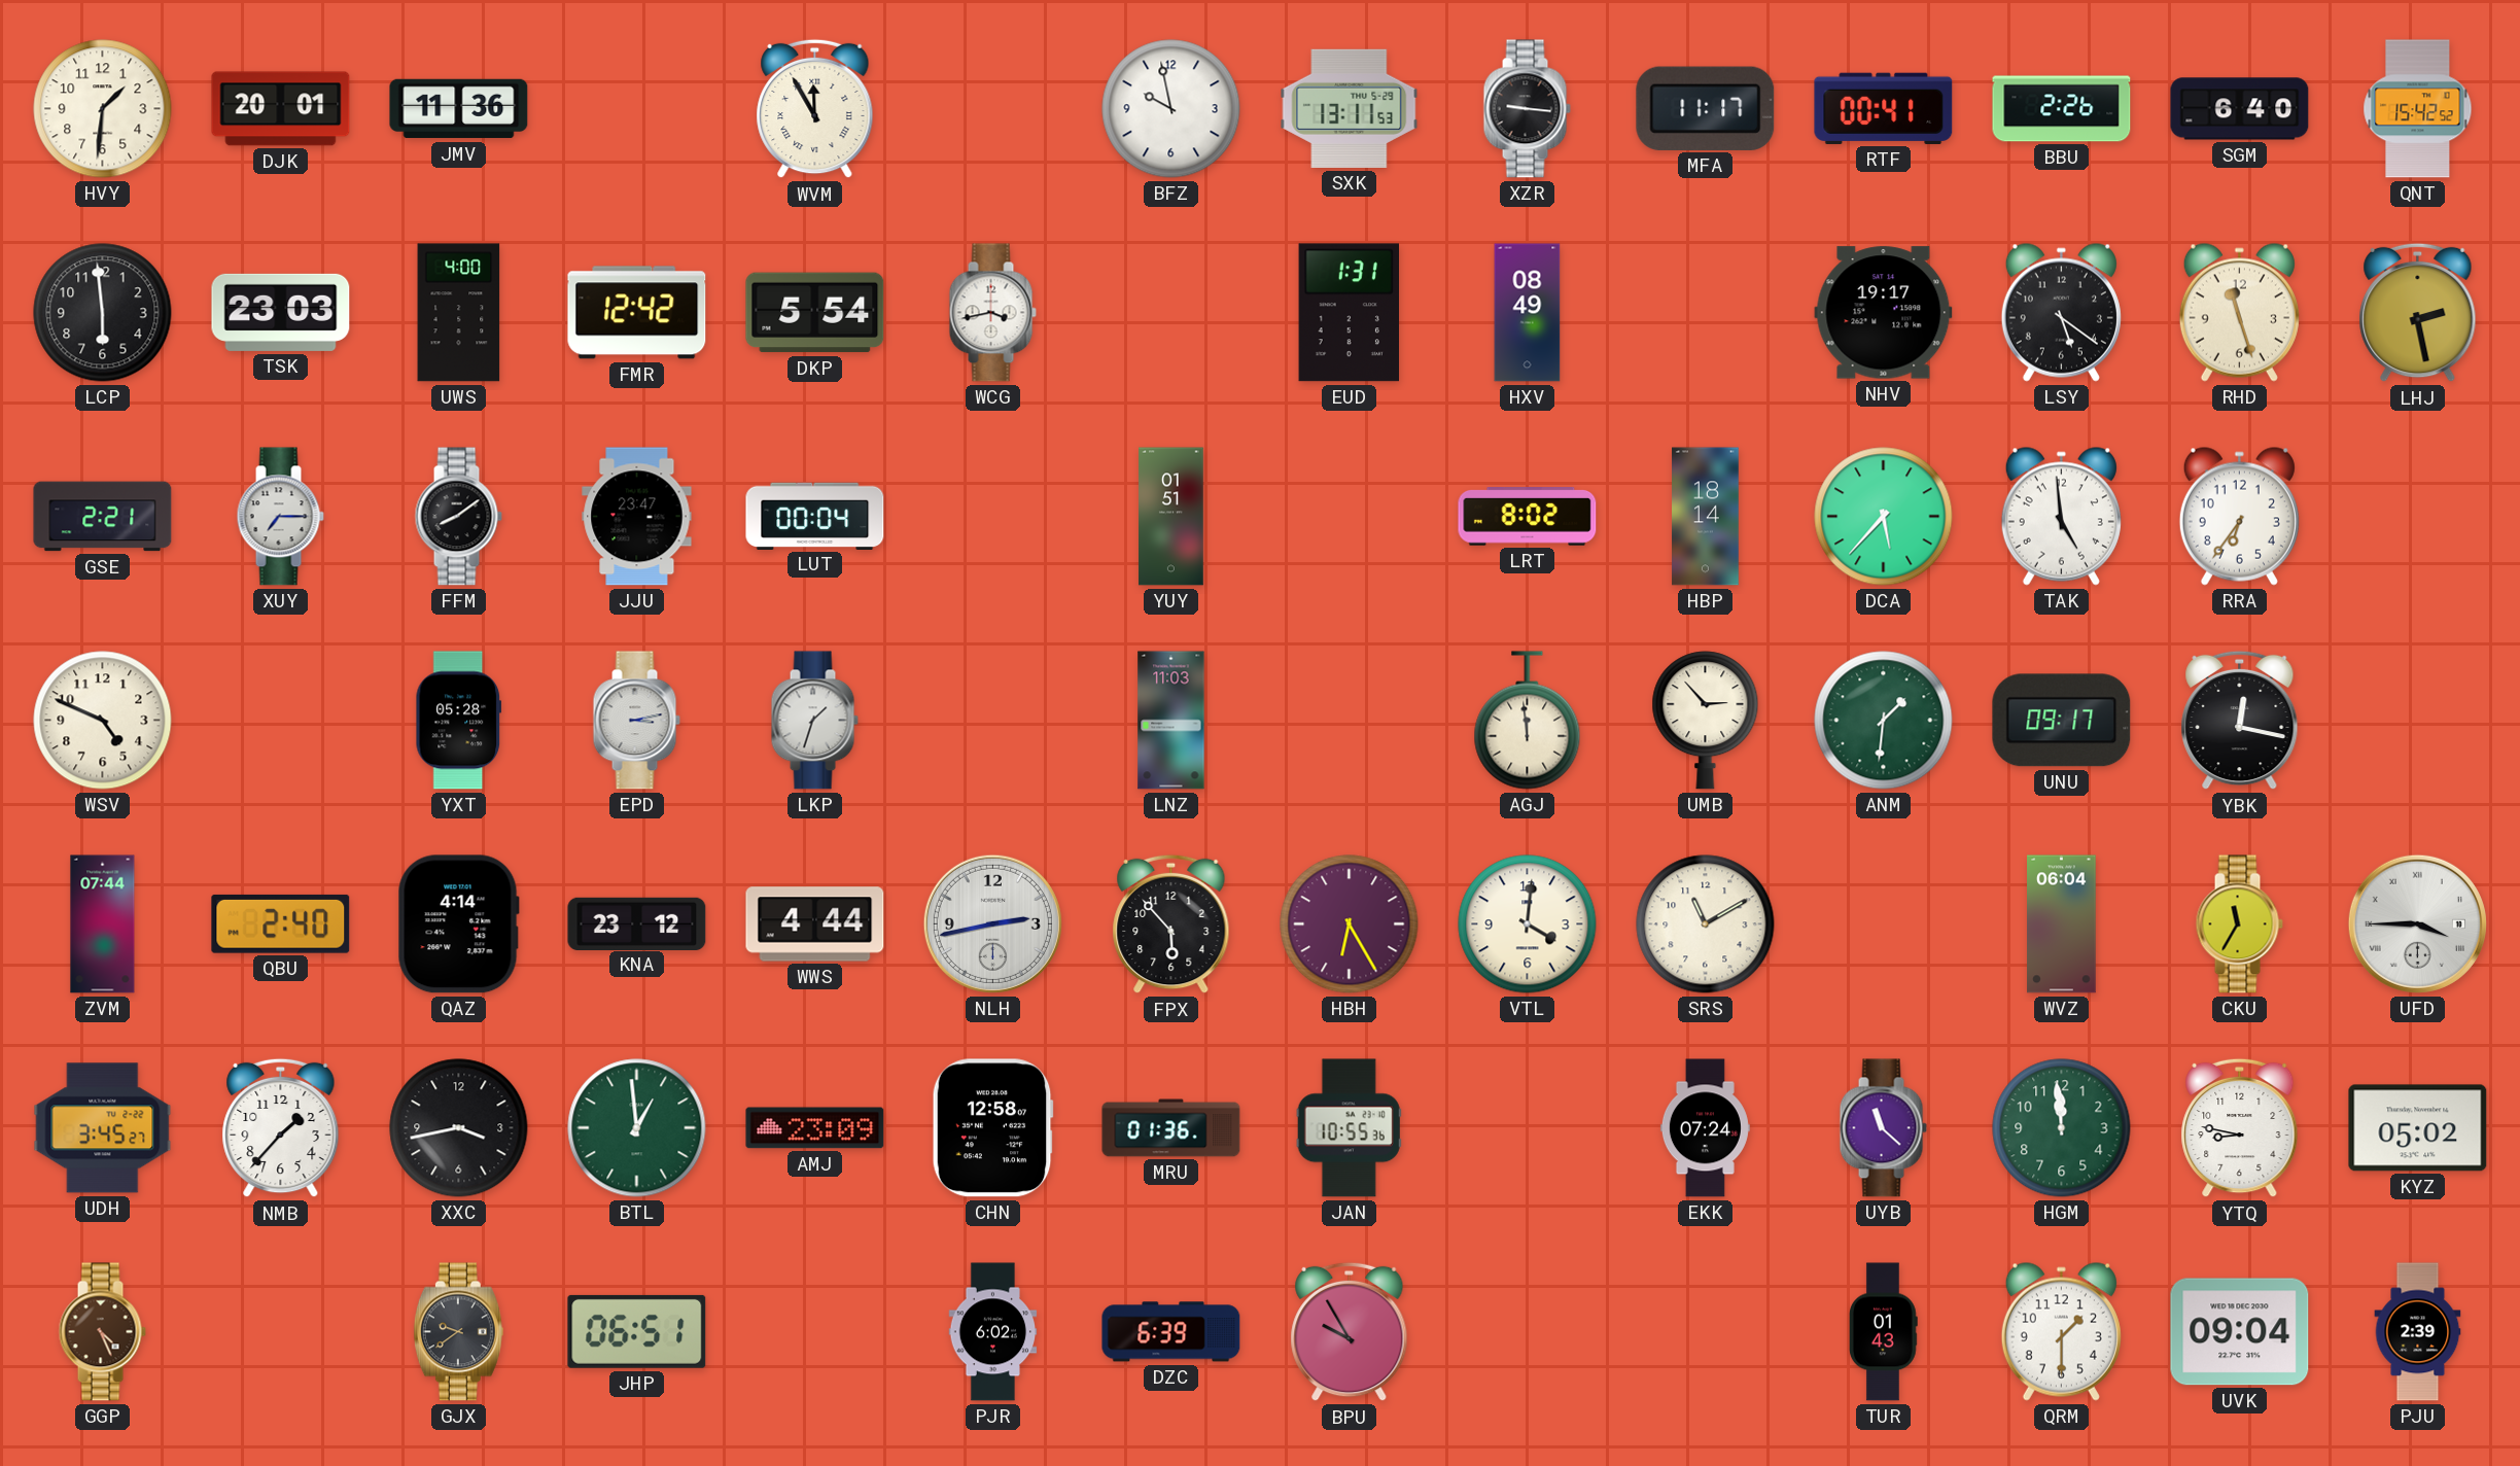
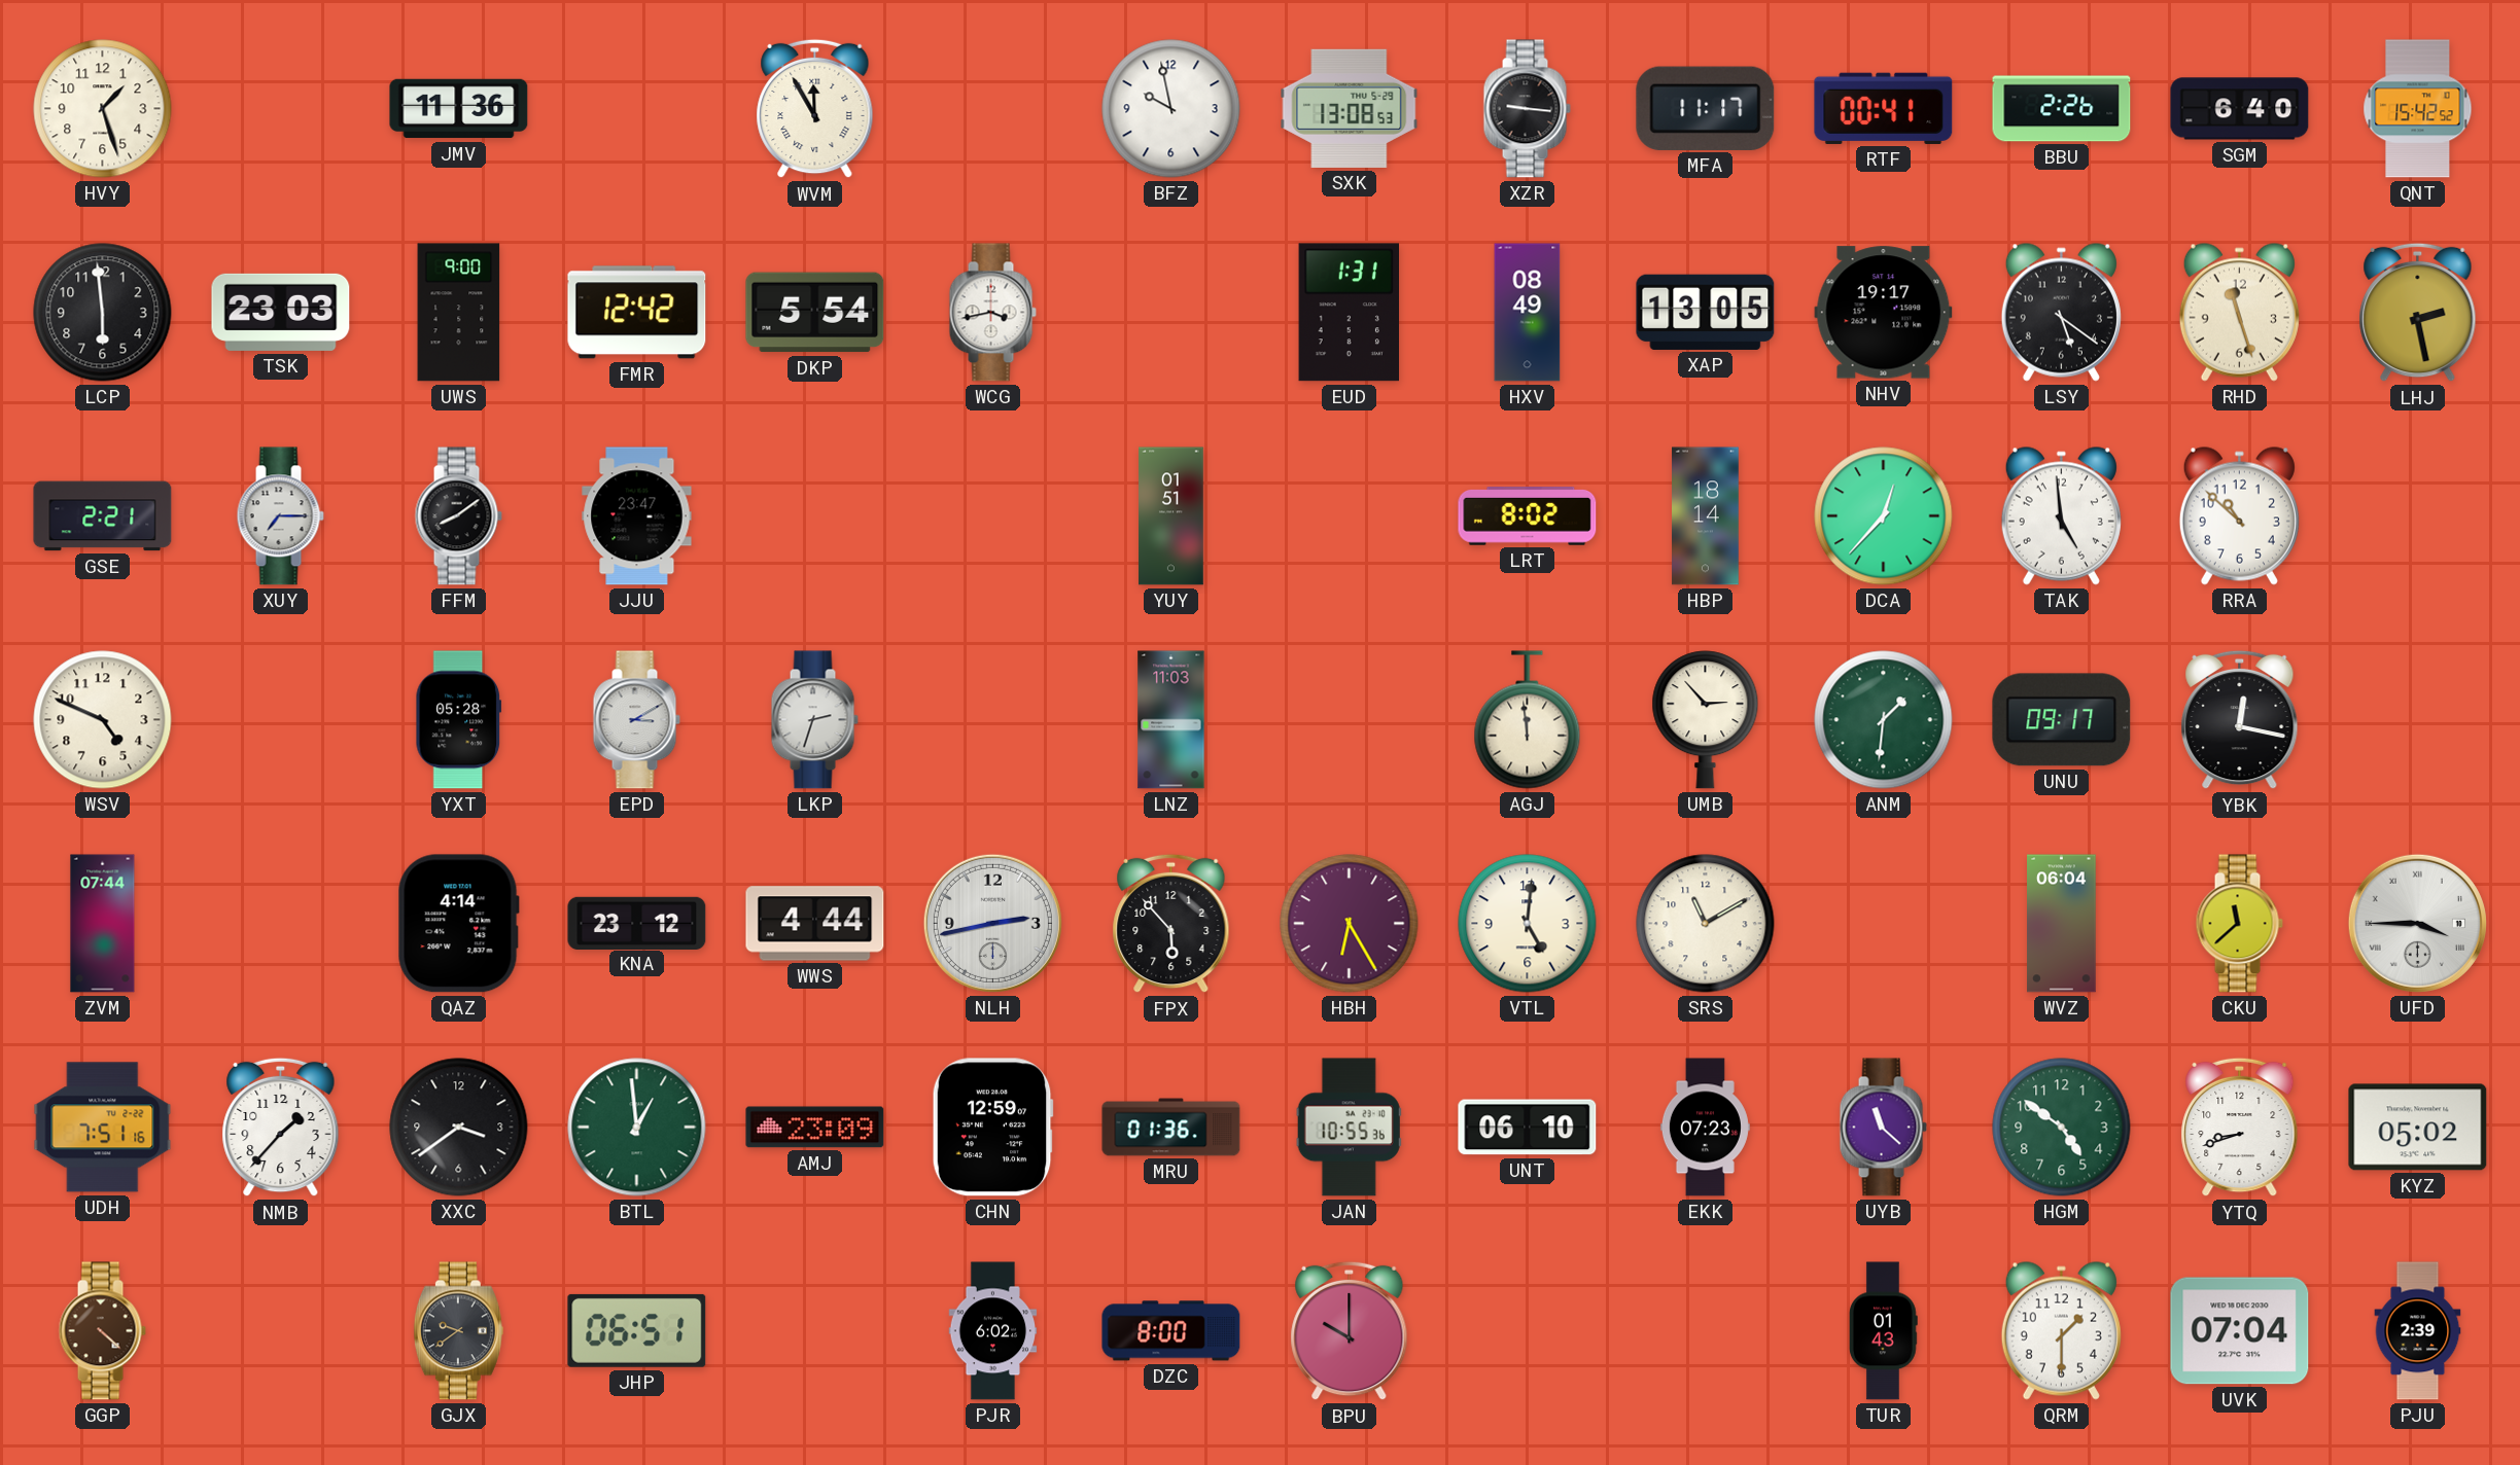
HVY: 1:31 -> 1:27 (103, 109)
DJK: 20:01 -> none (281, 109)
SXK: 13:11 -> 13:08 (1350, 108)
UWS: 4:00 -> 9:00 (459, 313)
XAP: none -> 13:05 (1706, 312)
LUT: 00:04 -> none (815, 516)
DCA: 5:37 -> 12:37 (1884, 516)
RRA: 6:36 -> 10:52 (2239, 515)
EPD: 3:13 -> 3:10 (636, 720)
LKP: 1:33 -> 2:33 (814, 720)
QBU: 2:40 -> none (281, 923)
VTL: 4:01 -> 5:01 (1528, 924)
CKU: 11:35 -> 11:38 (2239, 924)
UDH: 3:45 -> 7:51 (103, 1128)
XXC: 3:43 -> 3:39 (459, 1128)
CHN: 12:58 -> 12:59 (992, 1128)
UNT: none -> 06:10 (1528, 1128)
EKK: 07:24 -> 07:23 (1705, 1128)
HGM: 11:59 -> 4:51 (2062, 1128)
YTQ: 8:47 -> 8:42 (2240, 1128)
GGP: 4:26 -> 4:22 (102, 1331)
DZC: 6:39 -> 8:00 (1171, 1331)
BPU: 9:55 -> 10:00 (1350, 1331)
UVK: 09:04 -> 07:04 (2240, 1331)
